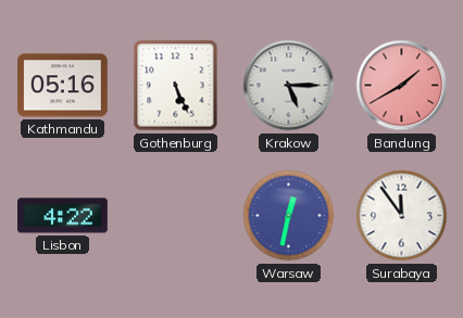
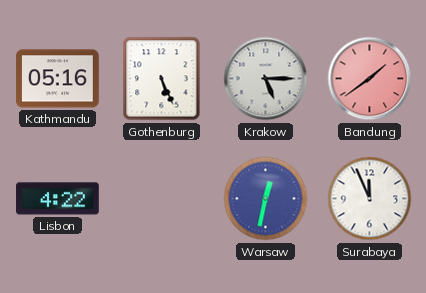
Bandung: 1:40 -> 1:39 (370, 79)
Surabaya: 11:54 -> 11:56 (370, 199)
